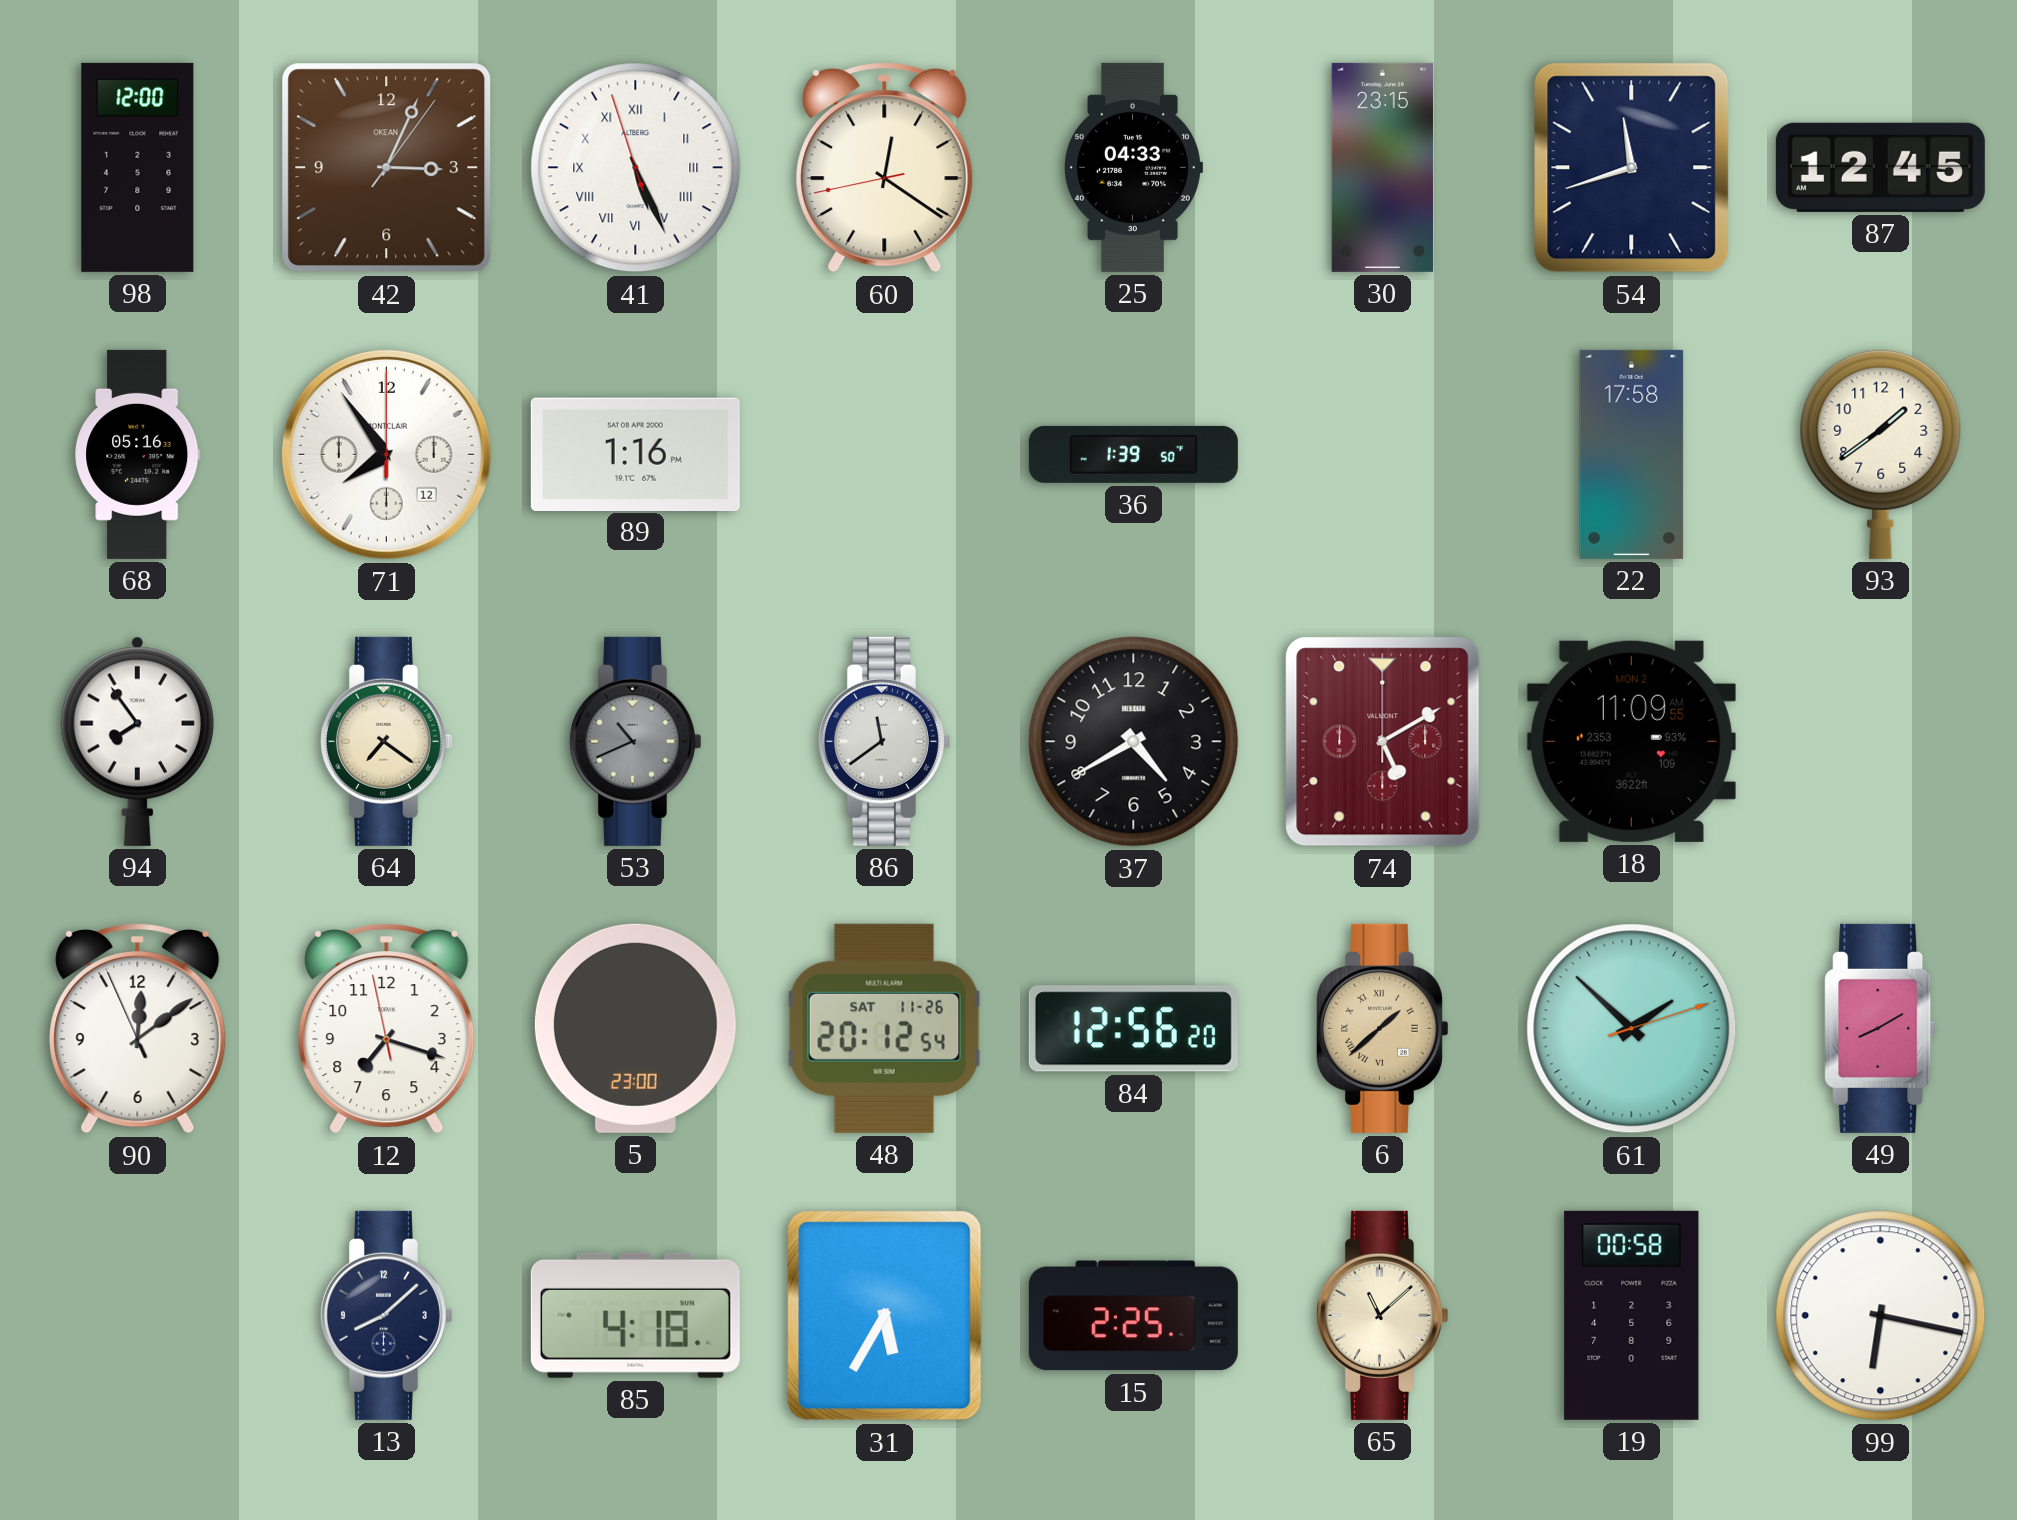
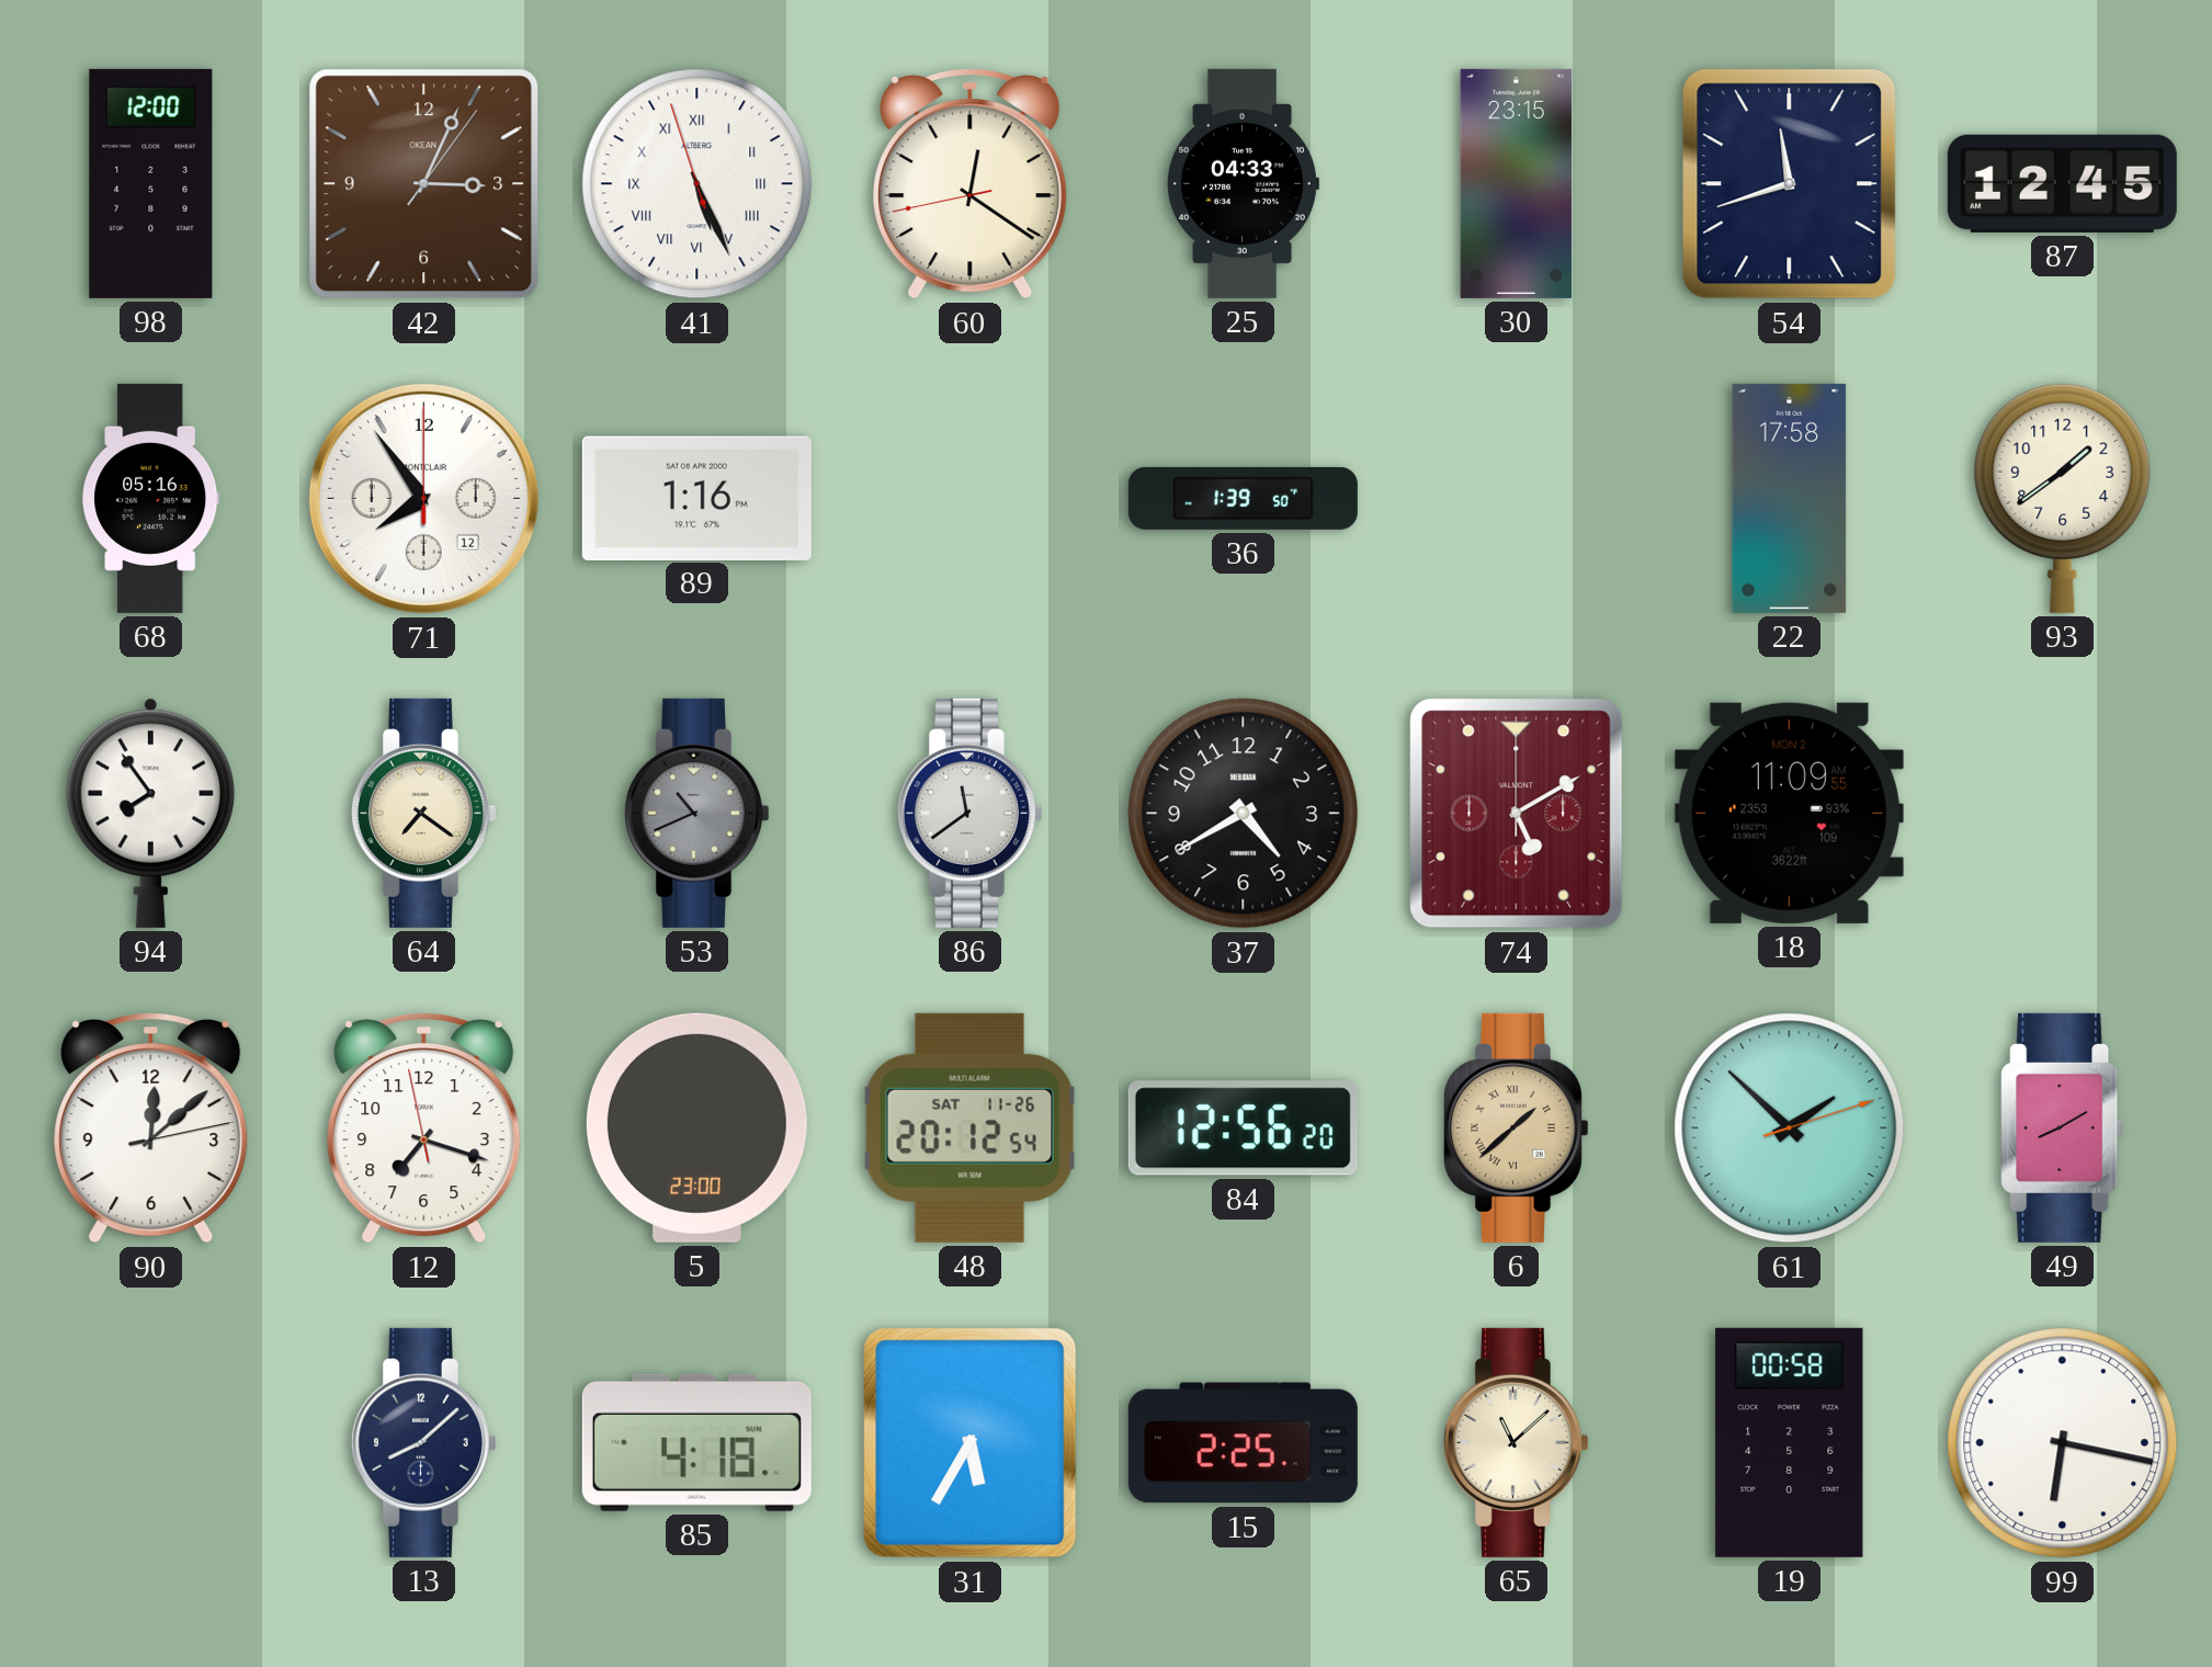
90: 12:08:56 -> 12:08:13 (151, 1127)
